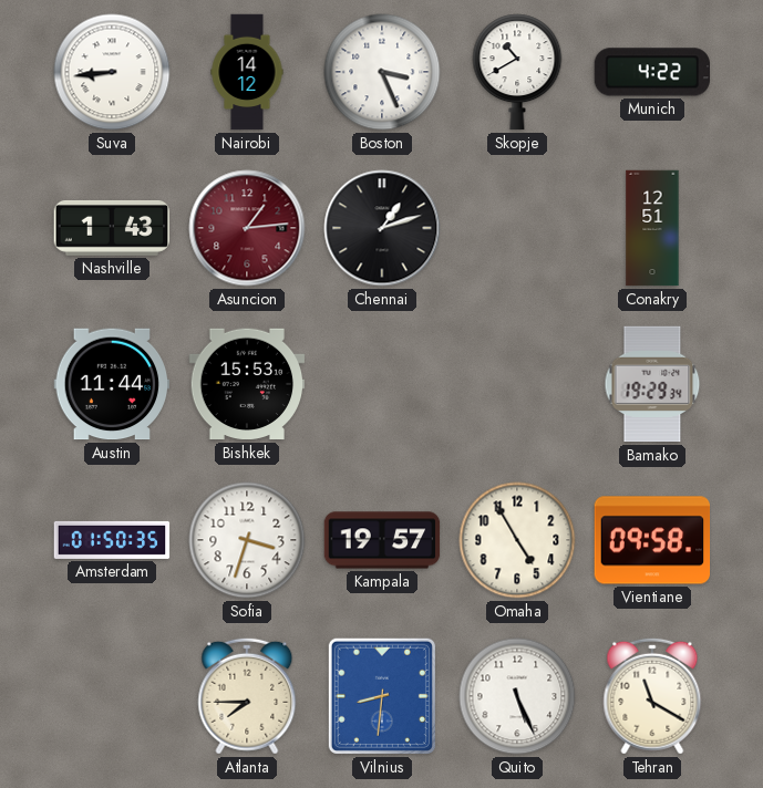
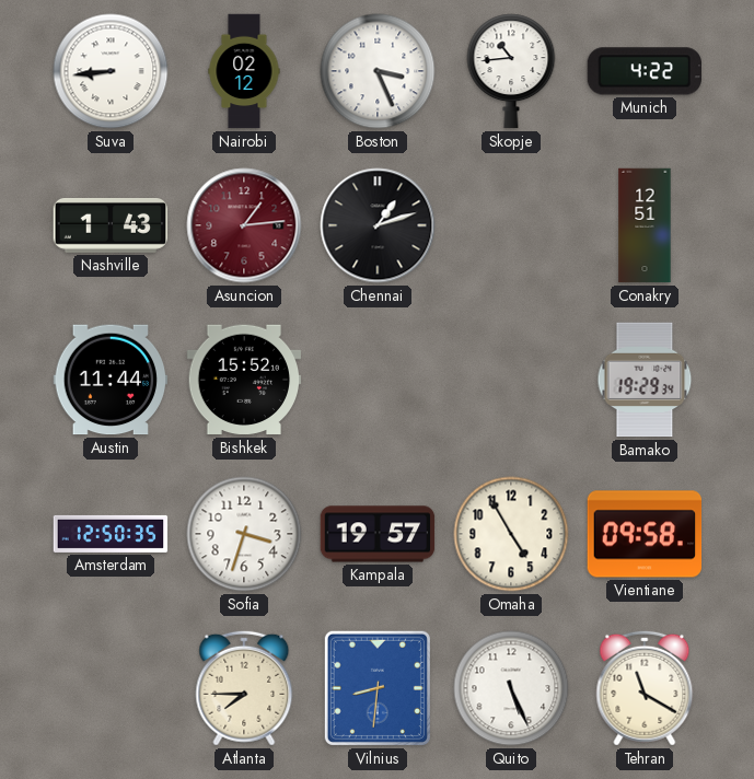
Nairobi: 14:12 -> 02:12 (244, 71)
Skopje: 10:40 -> 10:44 (511, 71)
Bishkek: 15:53 -> 15:52 (244, 380)
Amsterdam: 01:50 -> 12:50 (111, 534)
